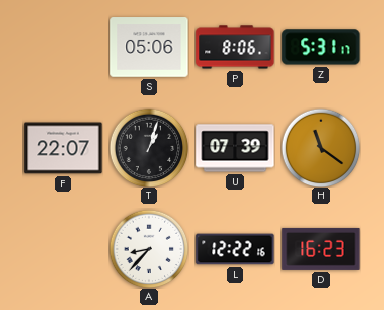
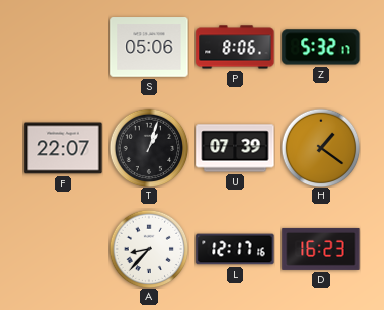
Z: 5:31 -> 5:32 (321, 47)
H: 11:21 -> 1:21 (321, 148)
L: 12:22 -> 12:17 (235, 249)
